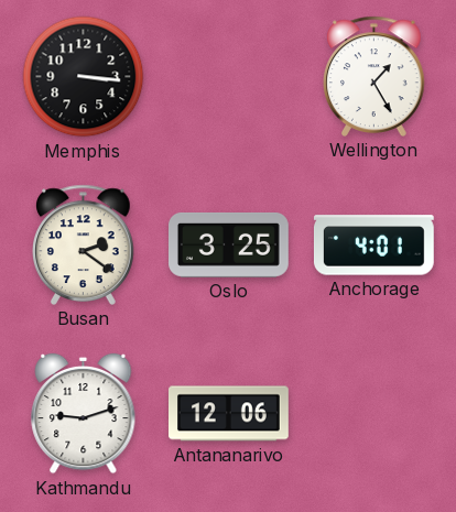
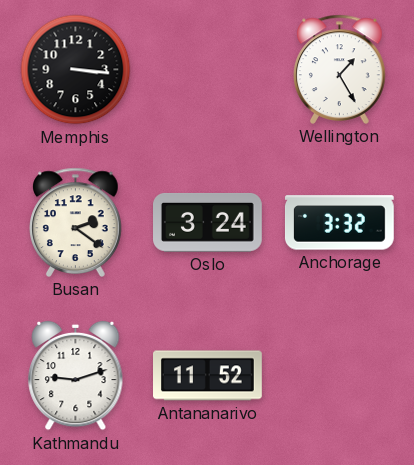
Oslo: 3:25 -> 3:24 (208, 222)
Anchorage: 4:01 -> 3:32 (339, 223)
Antananarivo: 12:06 -> 11:52 (208, 376)
